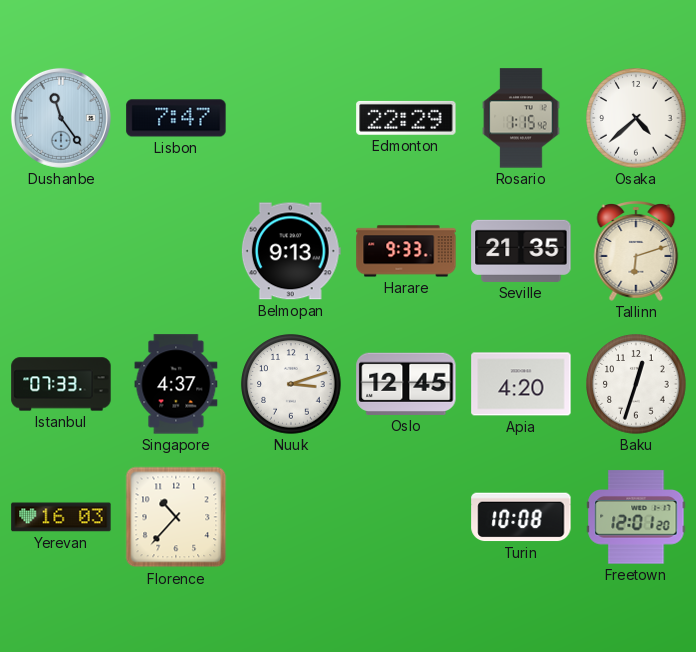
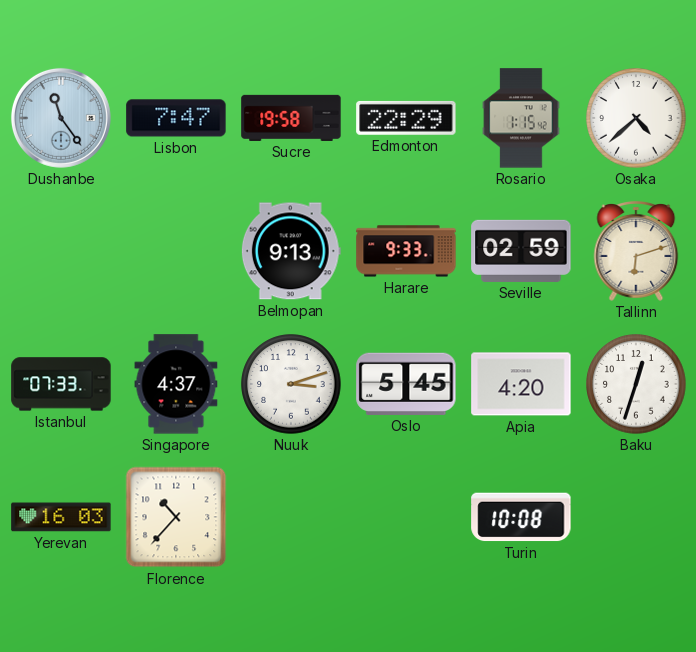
Sucre: none -> 19:58 (291, 118)
Seville: 21:35 -> 02:59 (521, 251)
Oslo: 12:45 -> 5:45 (406, 384)
Freetown: 12:01 -> none (636, 517)
